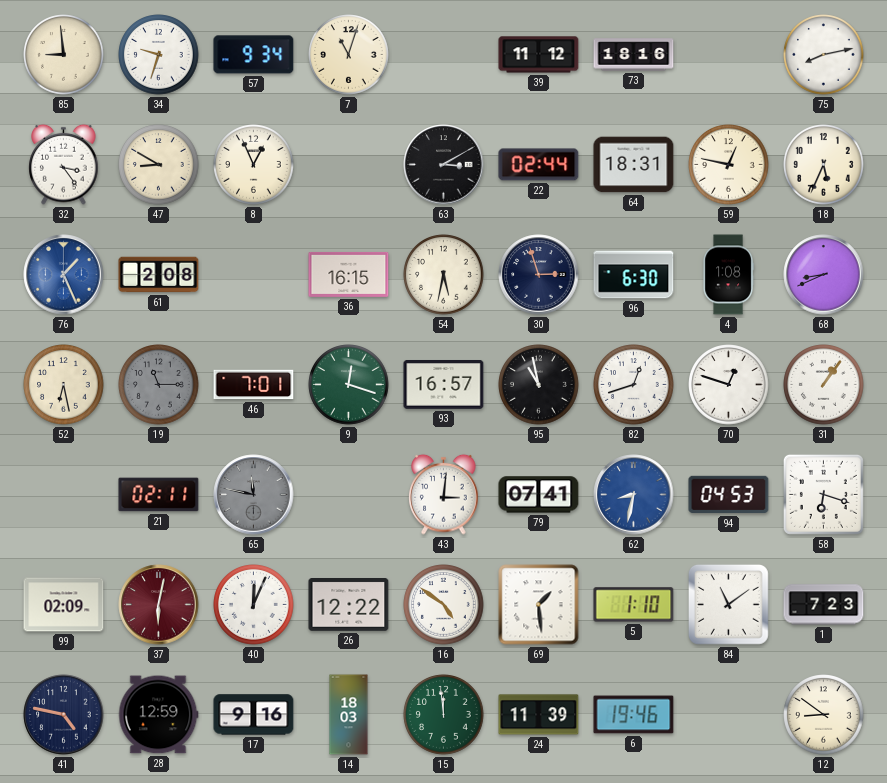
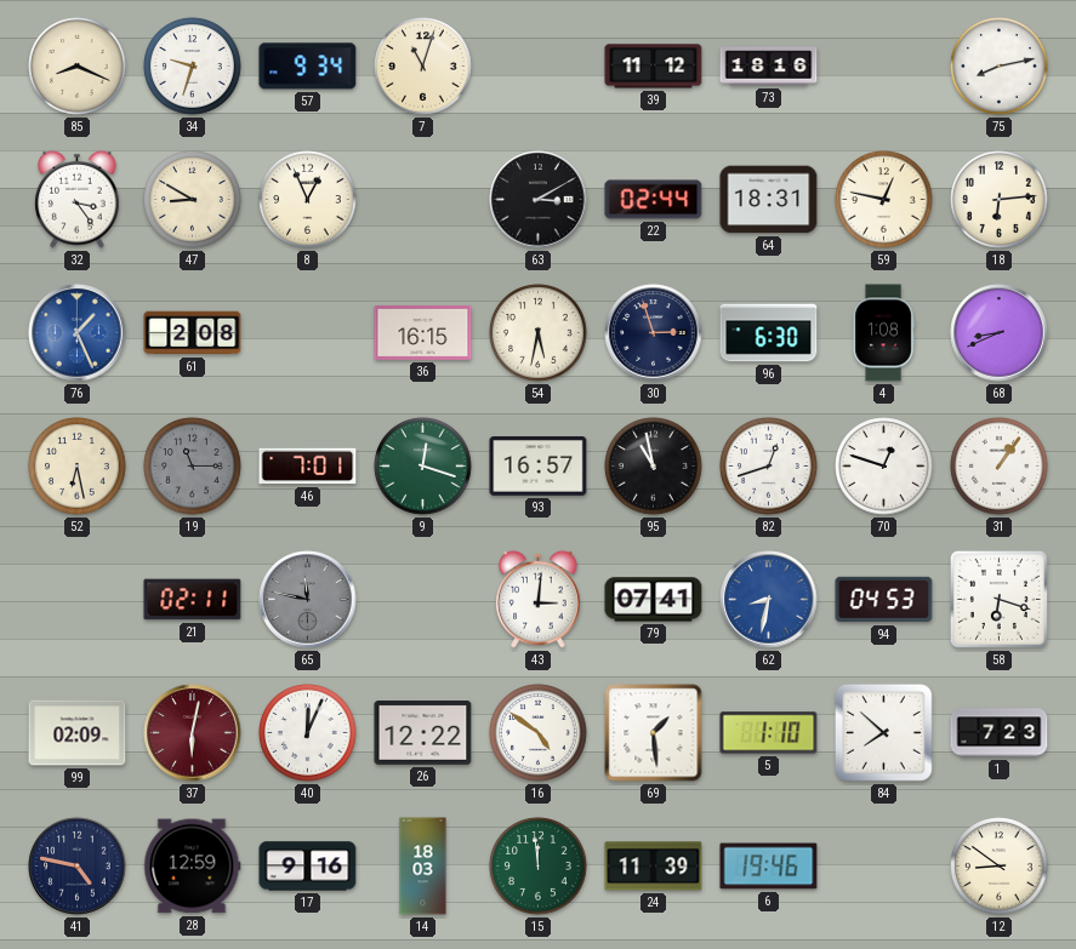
85: 8:59 -> 8:19 (78, 67)
18: 5:34 -> 6:14 (1000, 200)
84: 11:09 -> 7:52 (884, 733)
